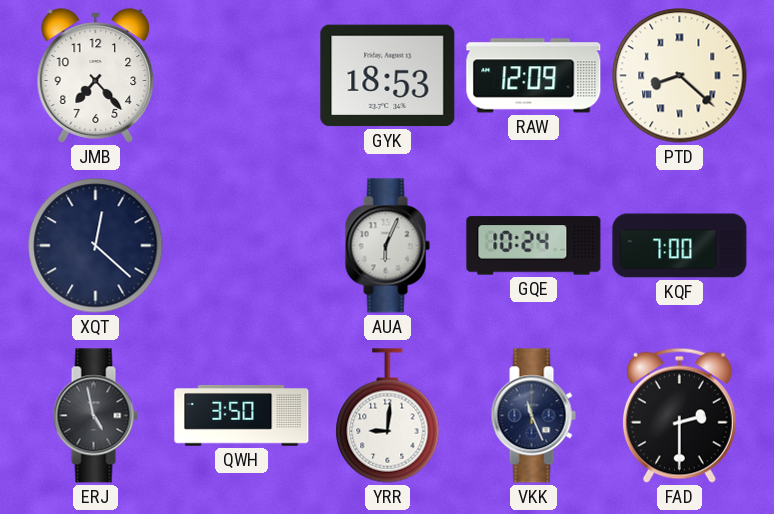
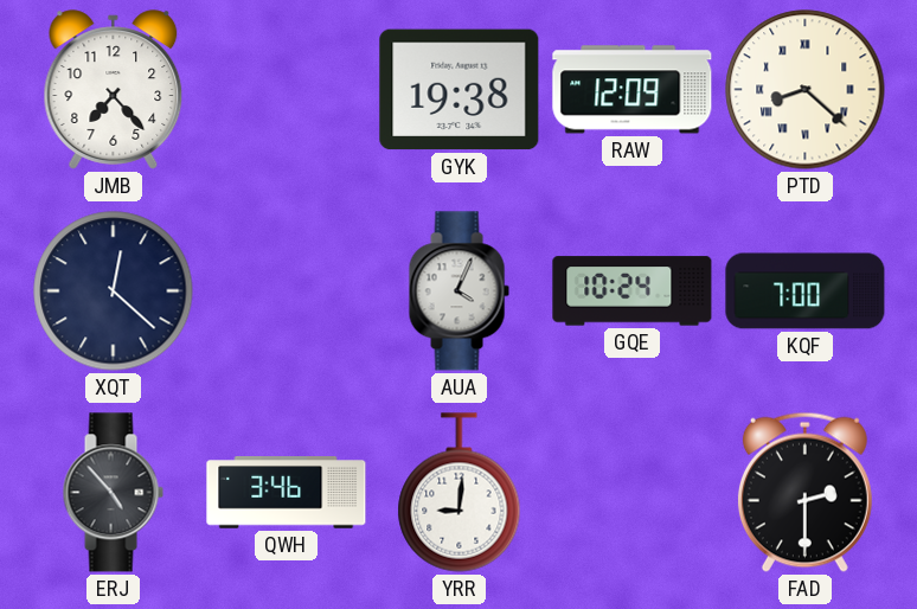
GYK: 18:53 -> 19:38 (460, 90)
AUA: 6:04 -> 4:04 (458, 291)
ERJ: 4:58 -> 4:53 (113, 493)
QWH: 3:50 -> 3:46 (287, 493)
VKK: 11:26 -> none (533, 416)
